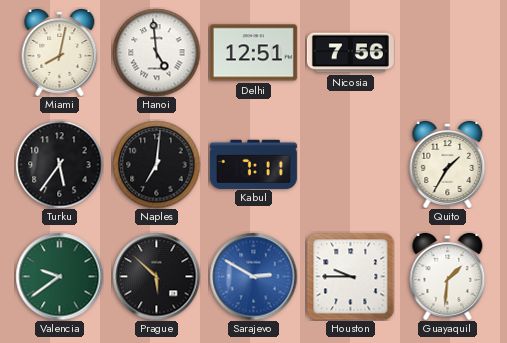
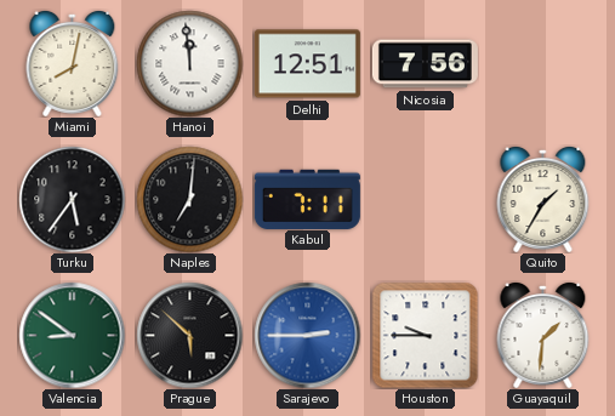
Hanoi: 4:59 -> 11:59 (189, 63)
Valencia: 9:39 -> 8:51 (72, 335)
Sarajevo: 2:50 -> 2:45 (307, 335)
